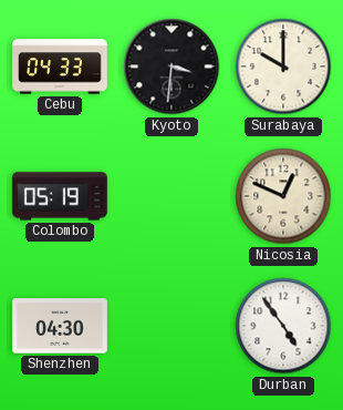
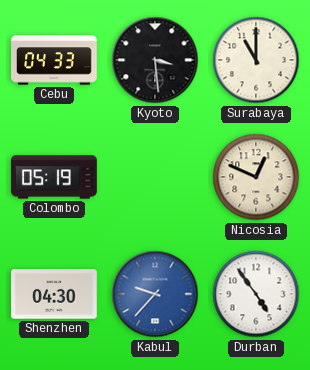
Kyoto: 3:31 -> 3:29 (155, 60)
Surabaya: 10:00 -> 11:00 (256, 60)
Kabul: none -> 9:37 (155, 294)
